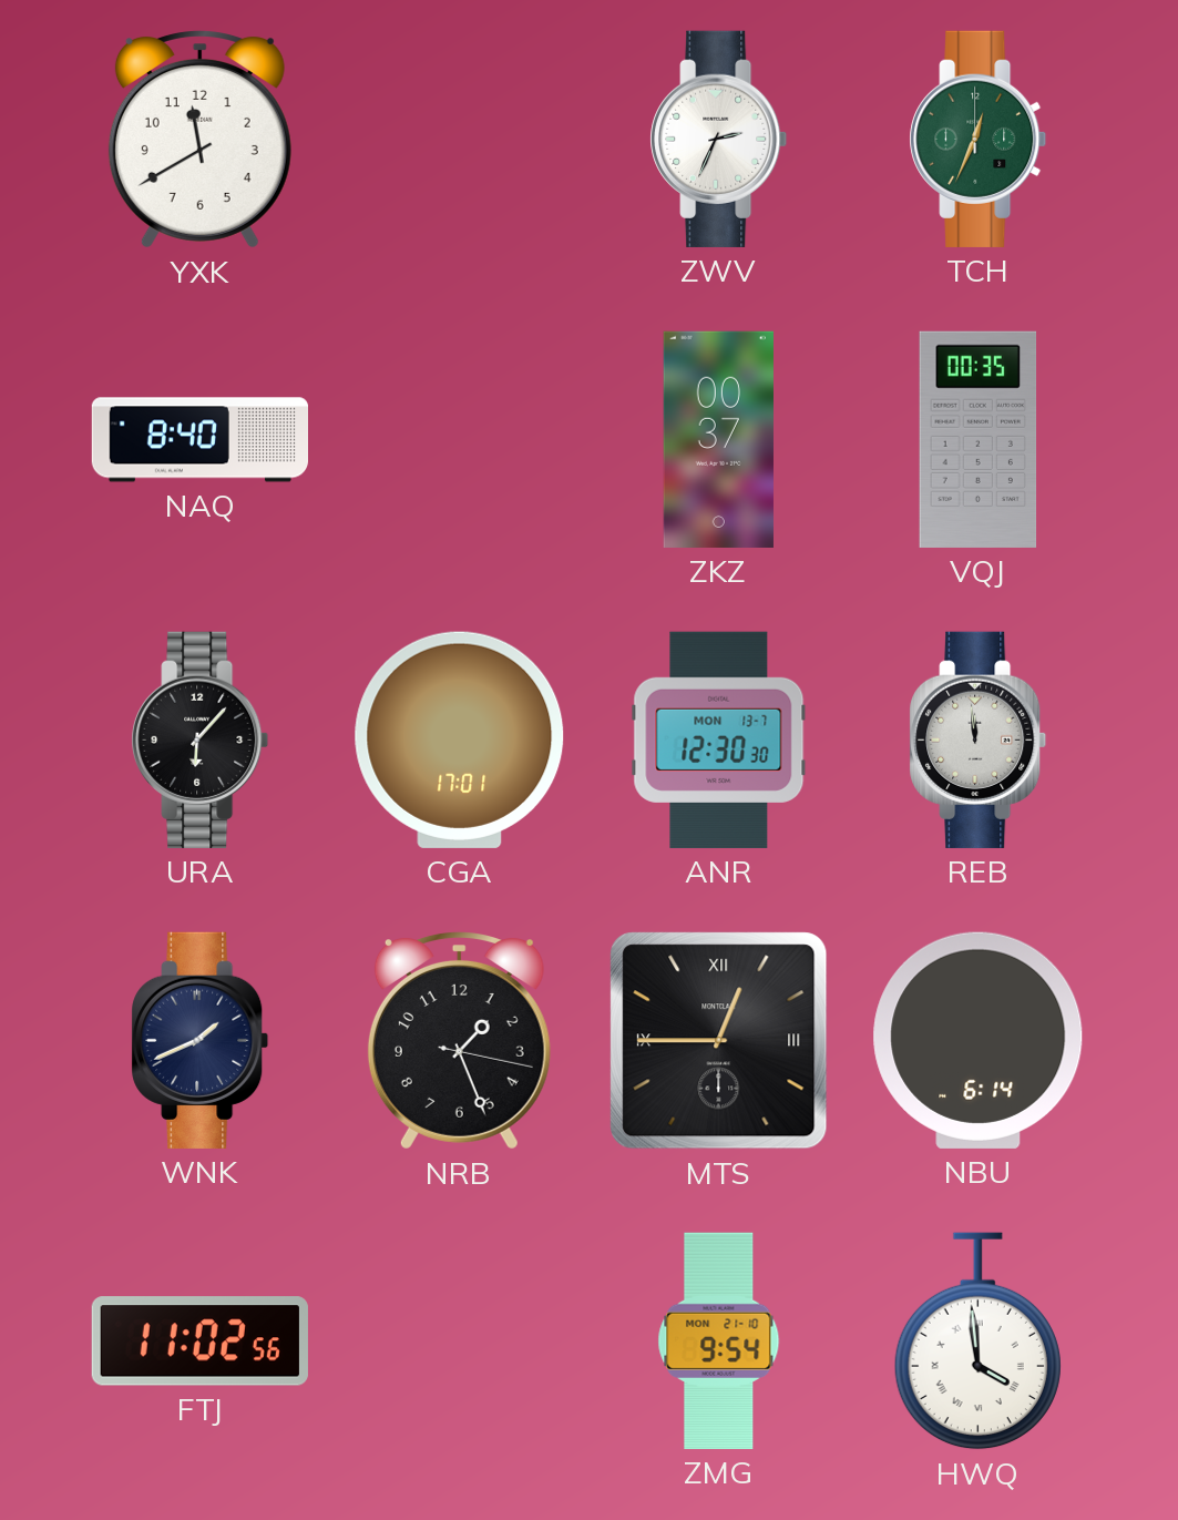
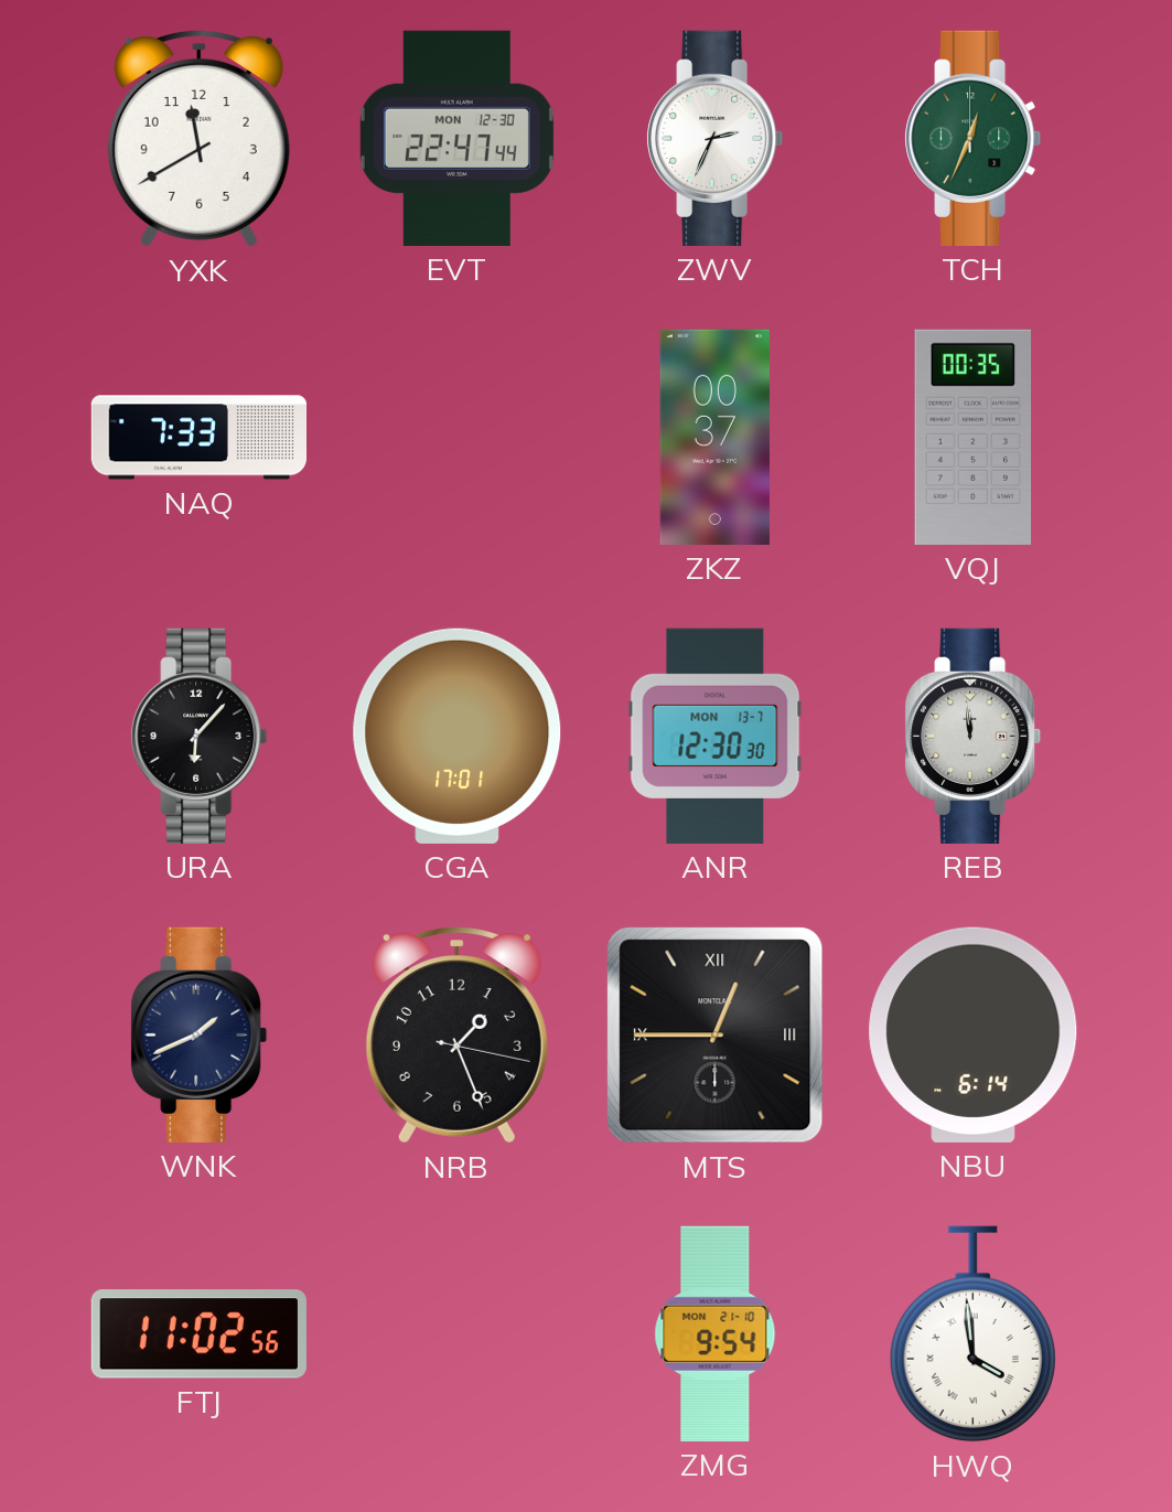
EVT: none -> 22:47 (456, 138)
NAQ: 8:40 -> 7:33 (198, 438)
